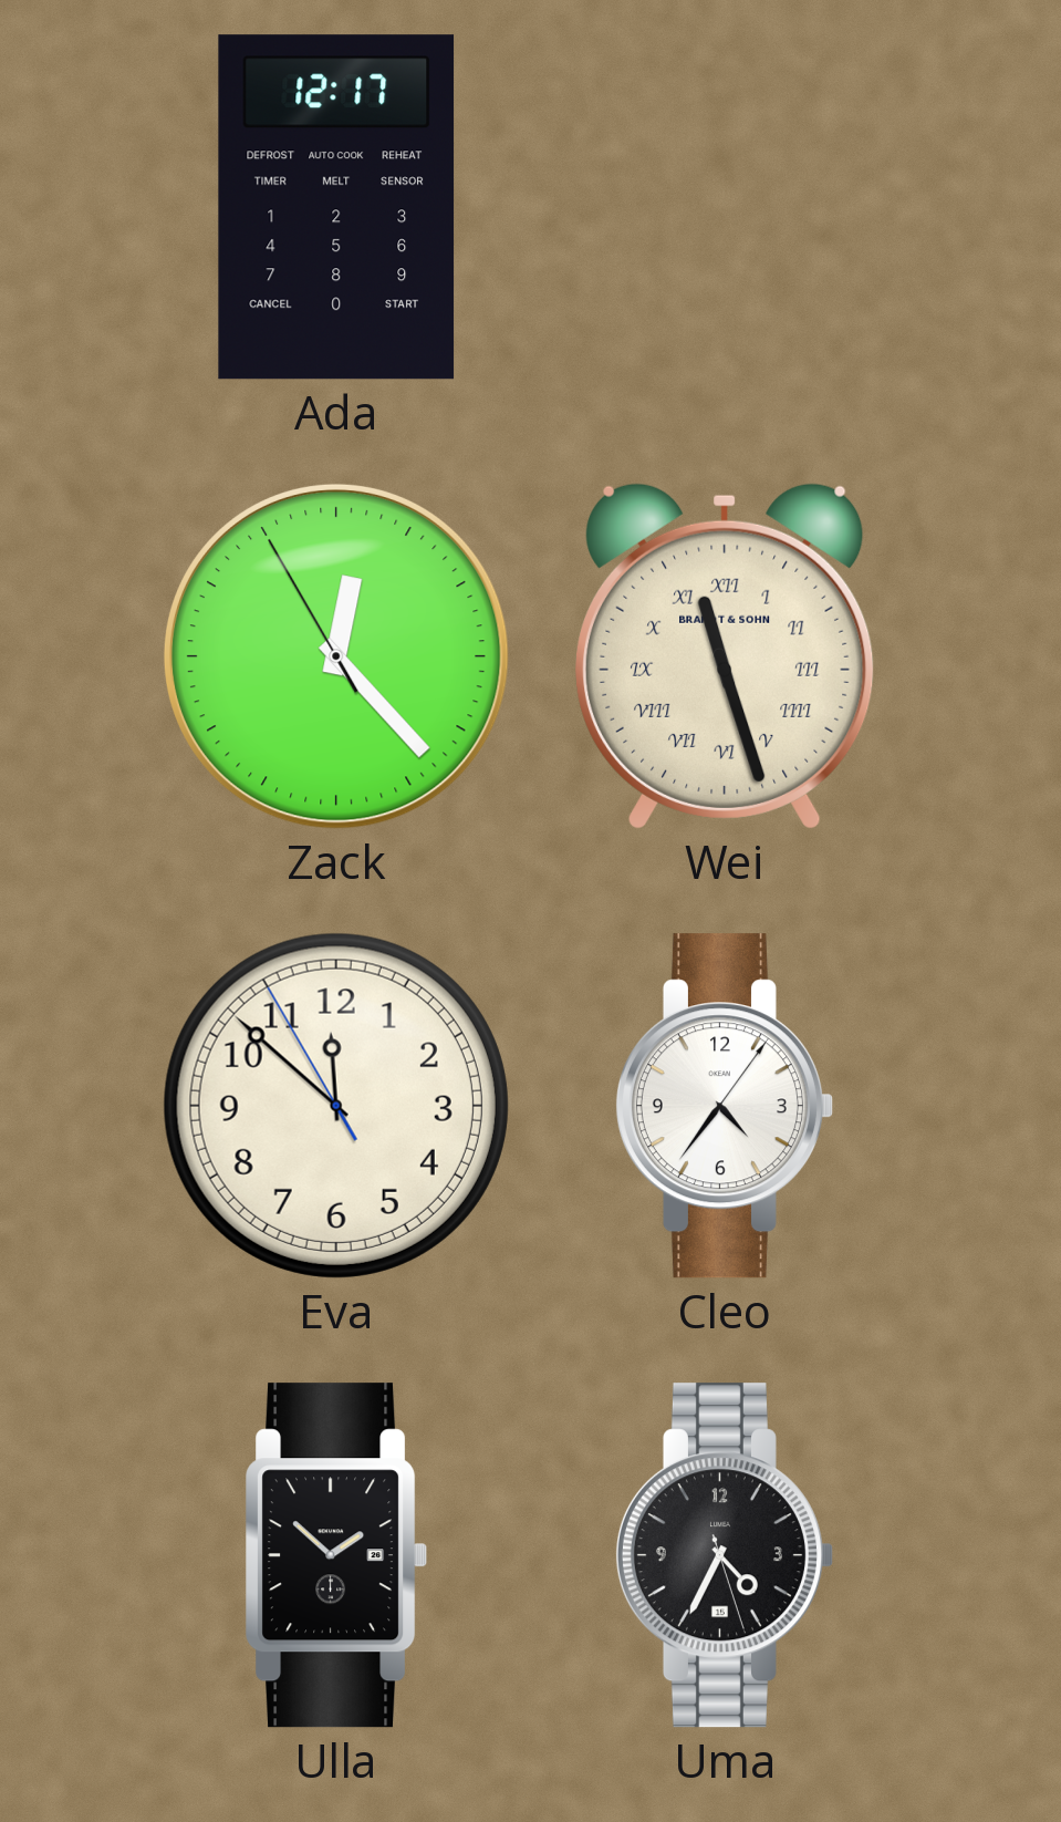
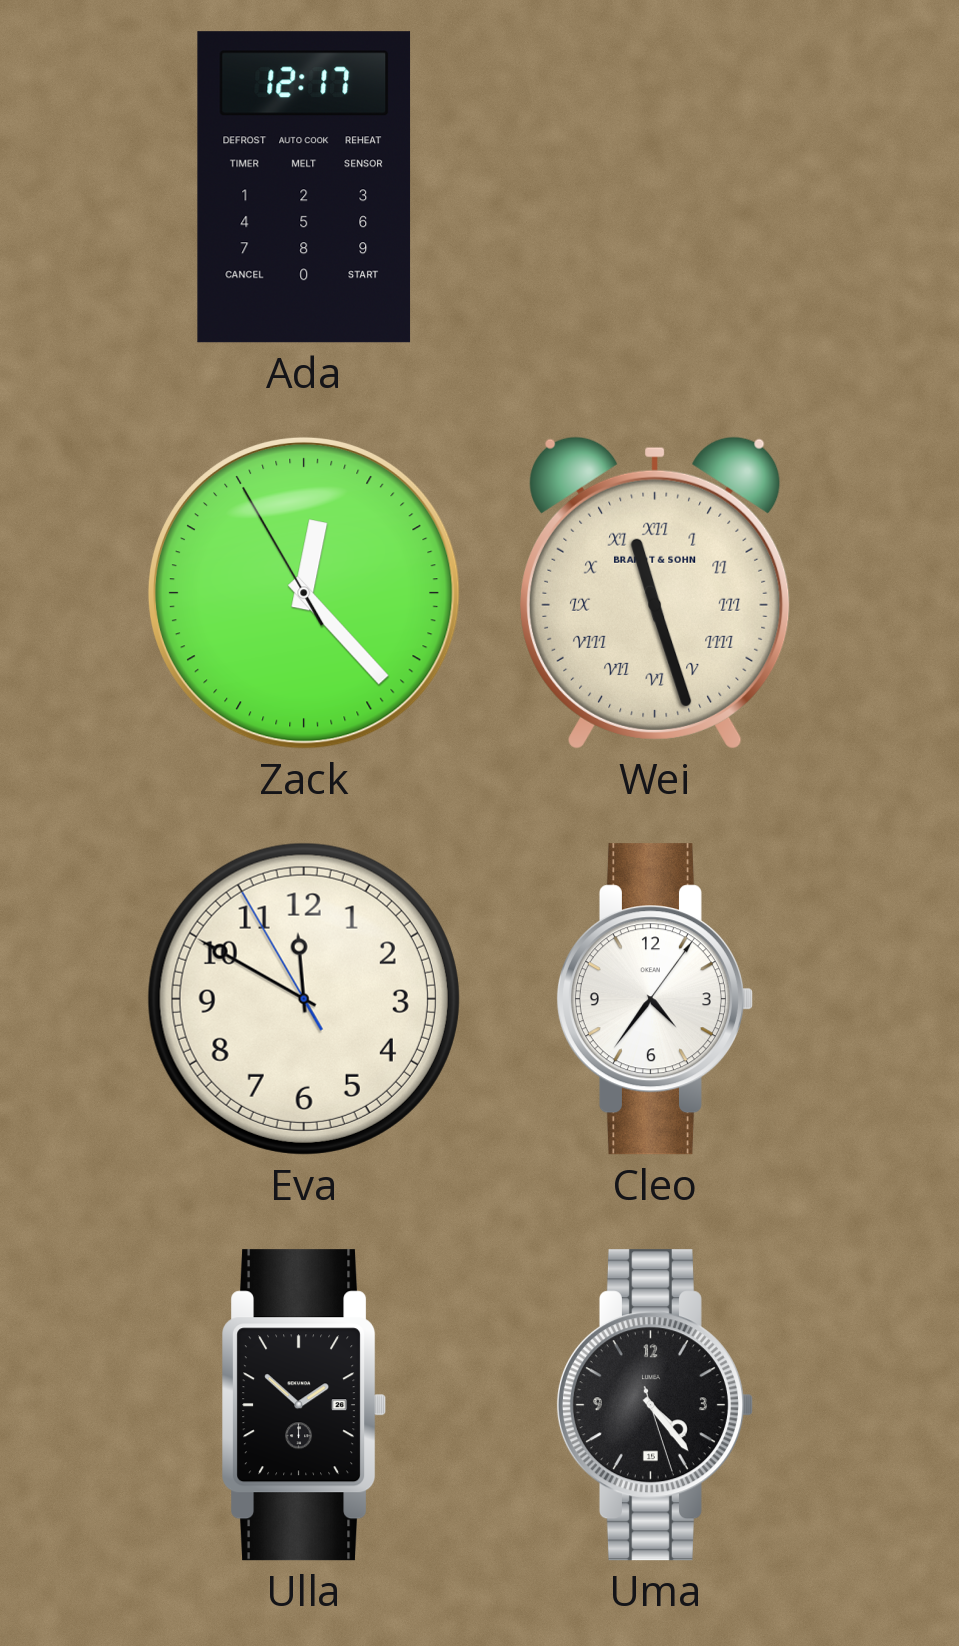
Eva: 11:51 -> 11:49 (304, 999)
Uma: 4:34 -> 4:23 (654, 1405)
